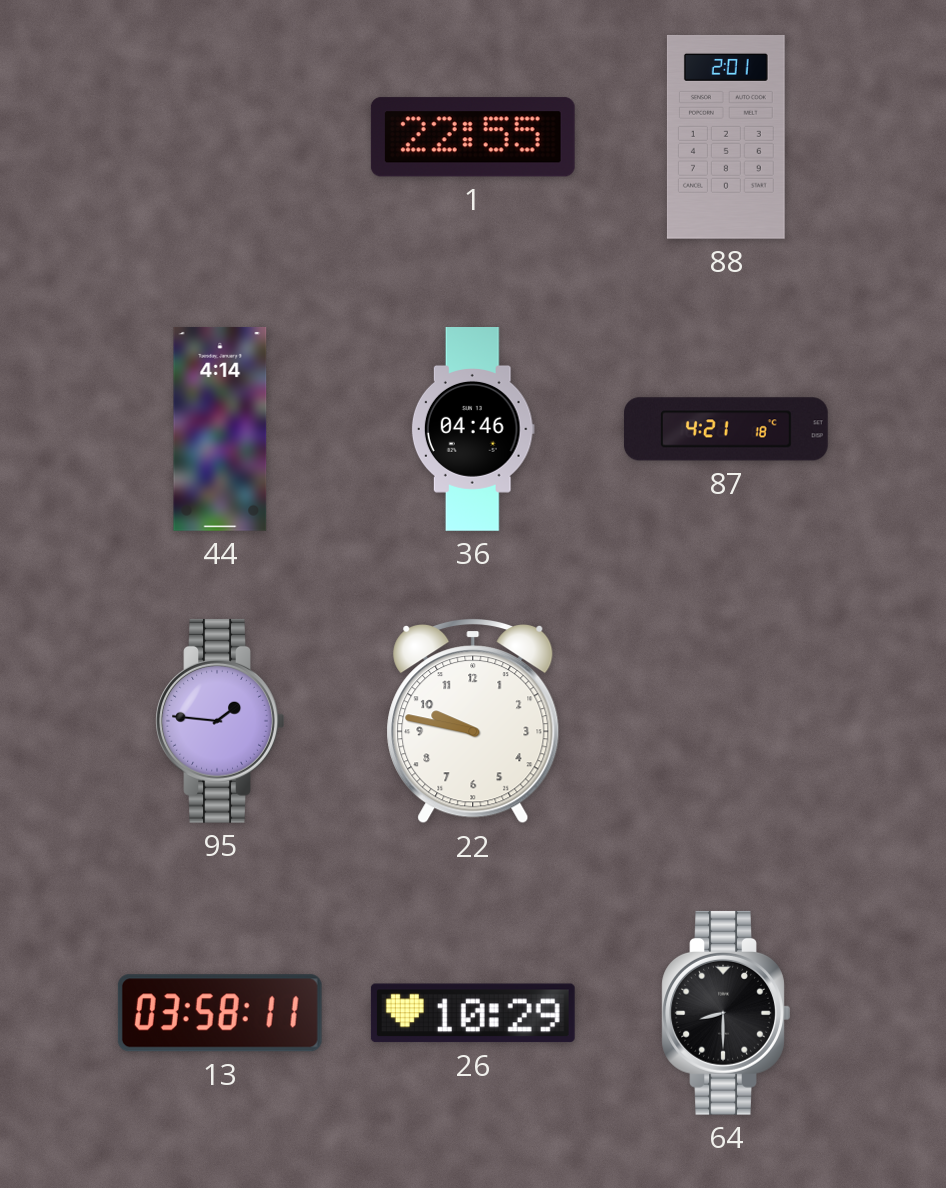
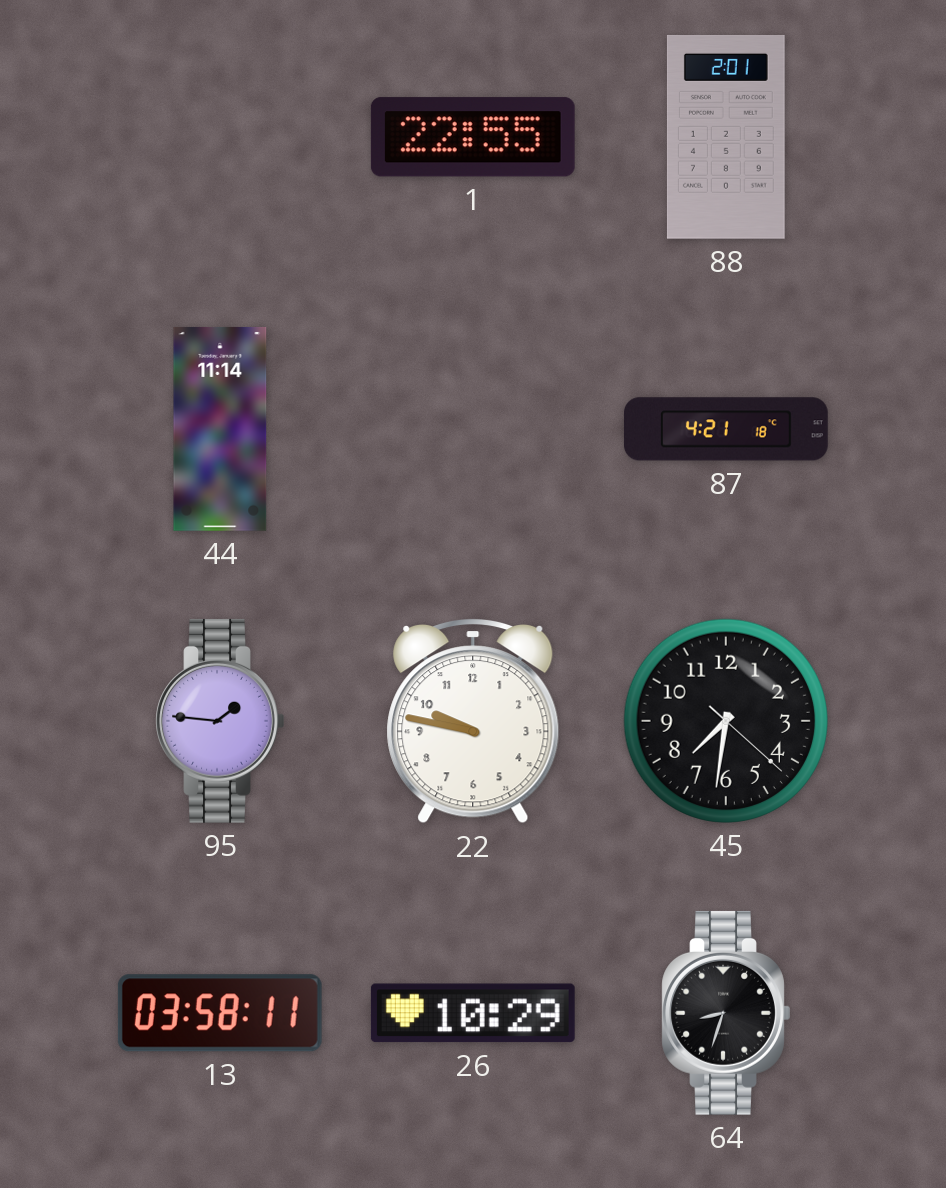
44: 4:14 -> 11:14 (220, 429)
36: 04:46 -> none (473, 430)
45: none -> 7:31 (726, 721)
64: 8:30 -> 8:33 (726, 1013)
